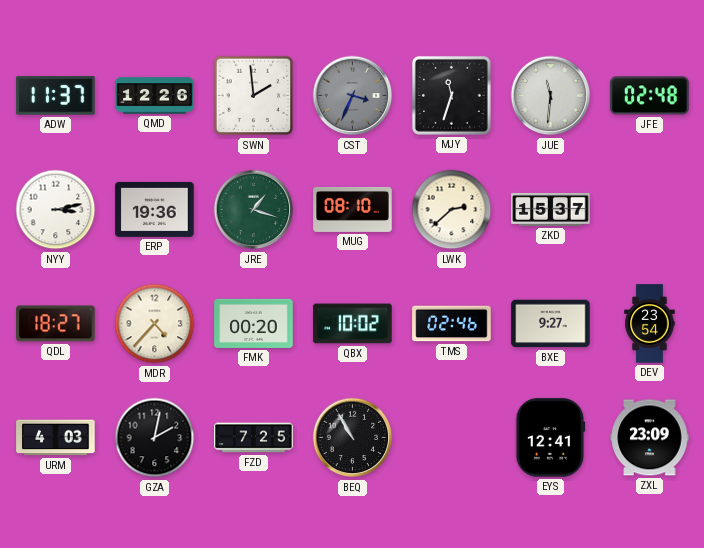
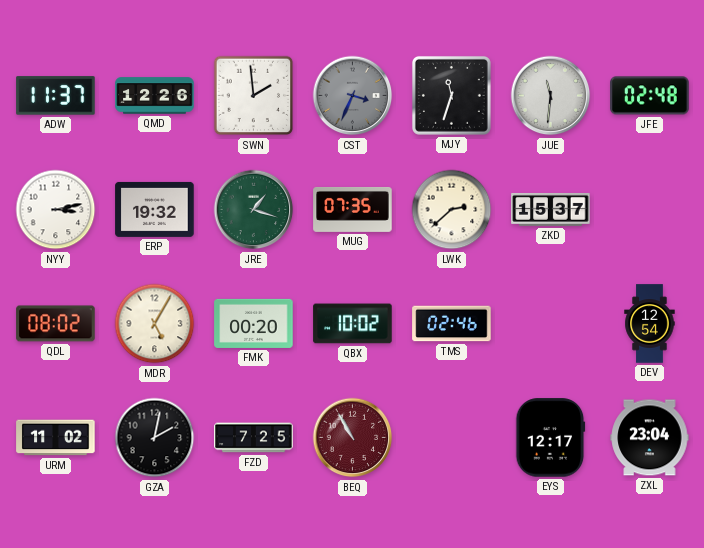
ERP: 19:36 -> 19:32 (155, 209)
MUG: 08:10 -> 07:35 (353, 209)
QDL: 18:27 -> 08:02 (56, 324)
MDR: 4:37 -> 5:05 (155, 324)
BXE: 9:27 -> none (551, 324)
DEV: 23:54 -> 12:54 (650, 324)
URM: 4:03 -> 11:02 (56, 438)
BEQ dial: black -> burgundy (353, 438)
EYS: 12:41 -> 12:17 (551, 438)
ZXL: 23:09 -> 23:04 (650, 438)
